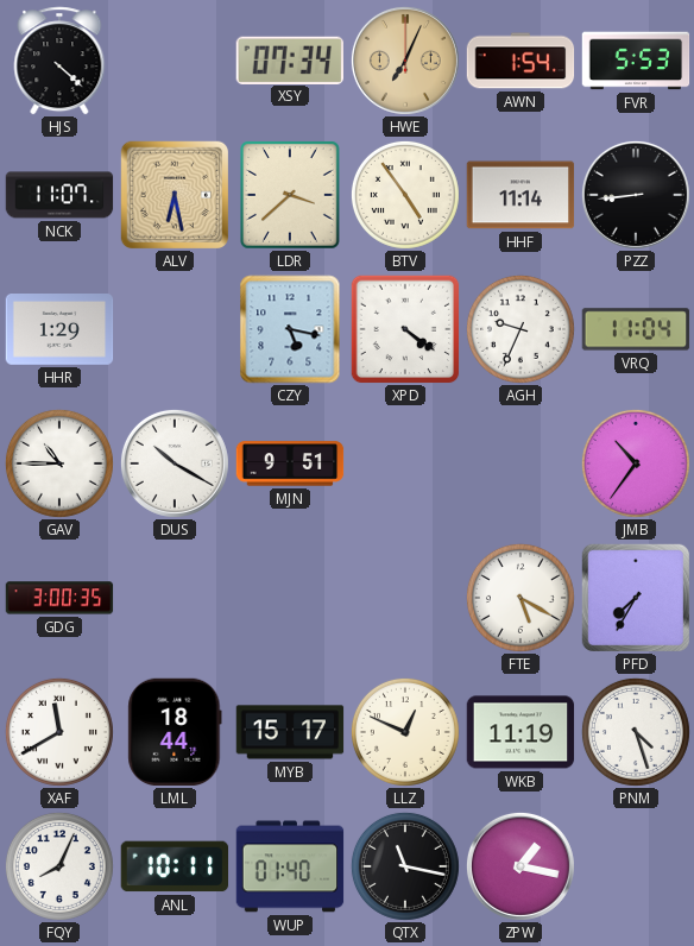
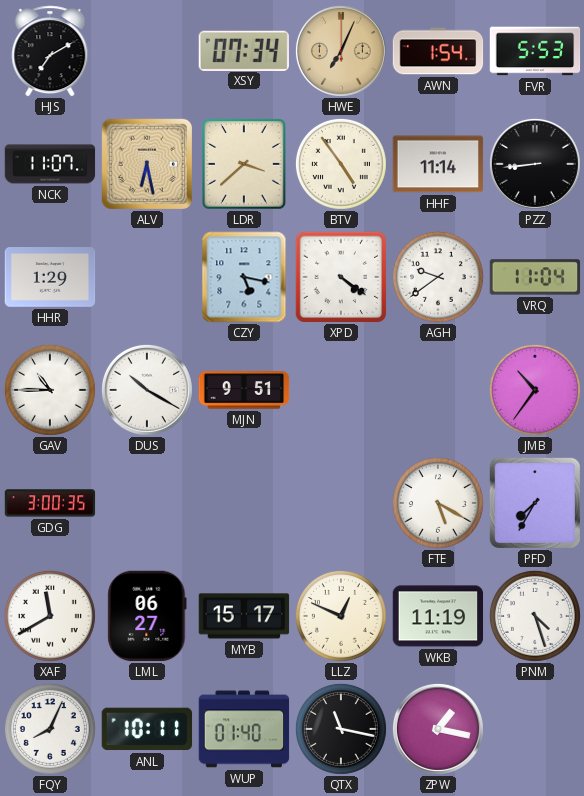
HJS: 4:22 -> 7:10 (50, 51)
AGH: 9:34 -> 9:39 (438, 277)
LML: 18:44 -> 06:27 (147, 616)
